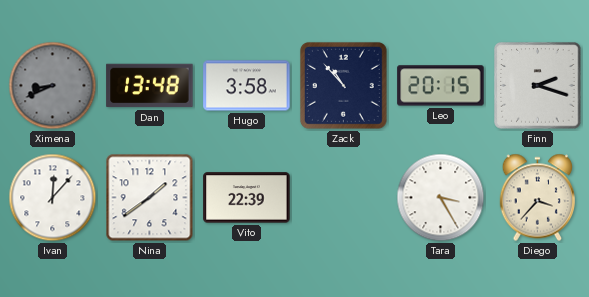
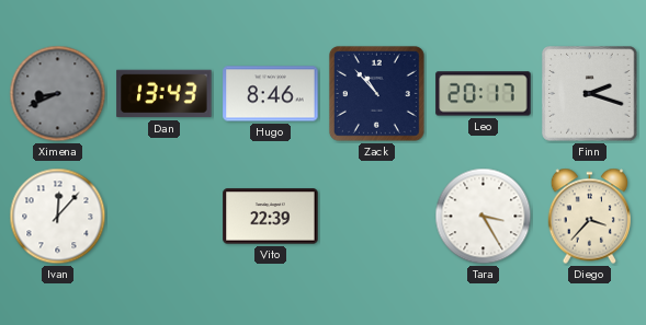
Dan: 13:48 -> 13:43 (165, 94)
Hugo: 3:58 -> 8:46 (271, 94)
Leo: 20:15 -> 20:17 (484, 94)
Nina: 1:39 -> none (150, 198)
